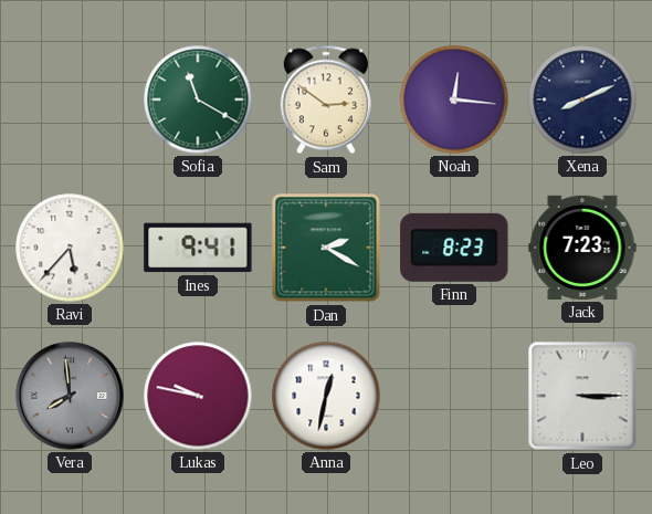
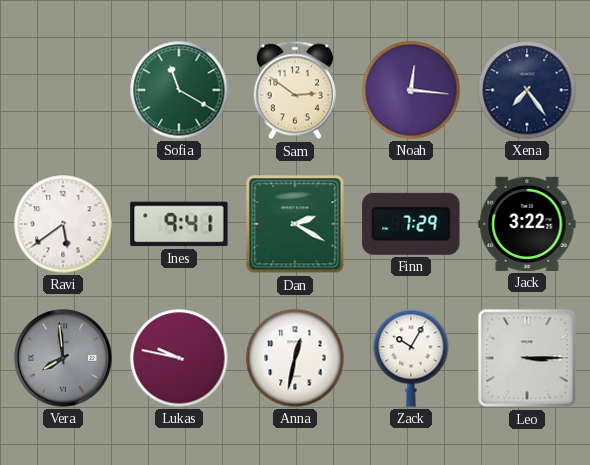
Xena: 8:11 -> 7:24 (527, 90)
Ravi: 5:37 -> 5:39 (63, 224)
Finn: 8:23 -> 7:29 (411, 224)
Jack: 7:23 -> 3:22 (527, 224)
Zack: none -> 10:05 (411, 358)
